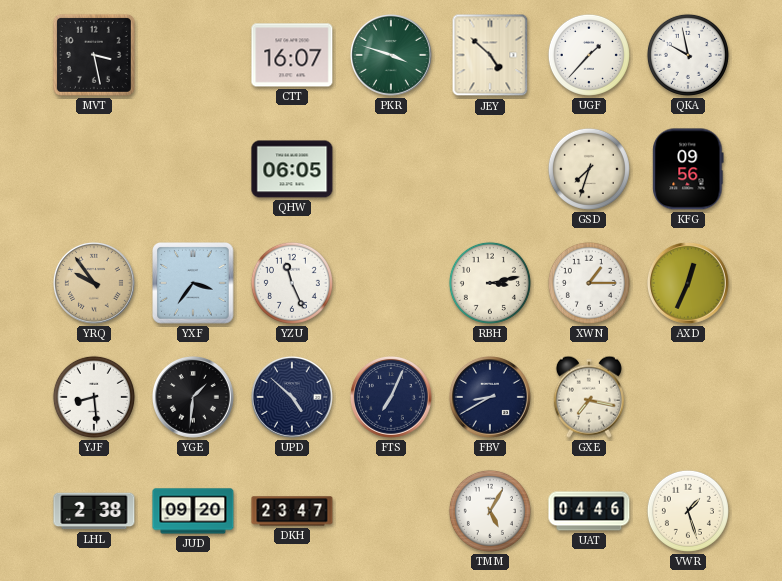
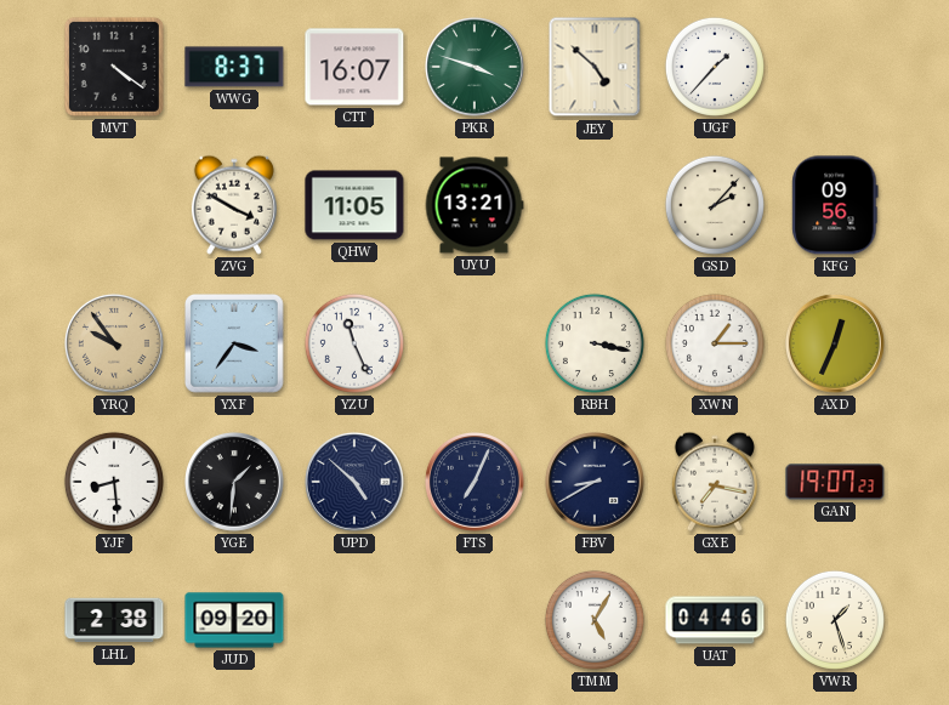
MVT: 3:28 -> 4:21 (114, 67)
WWG: none -> 8:37 (234, 67)
QKA: 9:58 -> none (688, 55)
ZVG: none -> 3:50 (234, 205)
QHW: 06:05 -> 11:05 (354, 205)
UYU: none -> 13:21 (474, 205)
GSD: 7:33 -> 2:07 (715, 205)
RBH: 3:13 -> 3:17 (595, 343)
GAN: none -> 19:07 (835, 482)
DKH: 23:47 -> none (292, 511)
